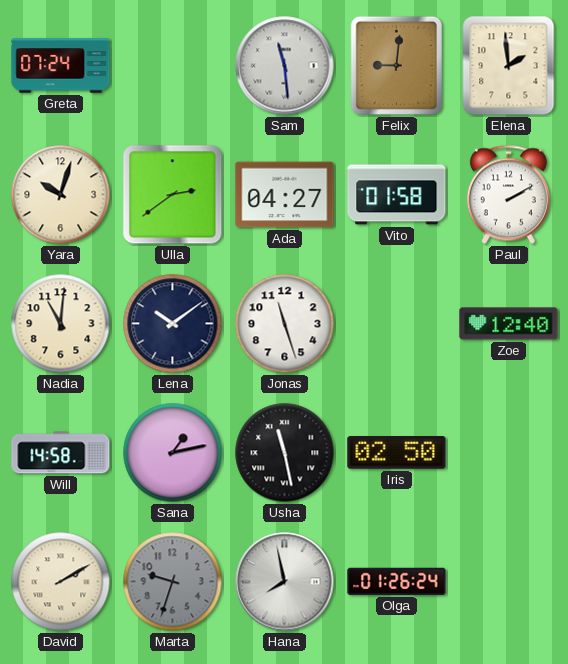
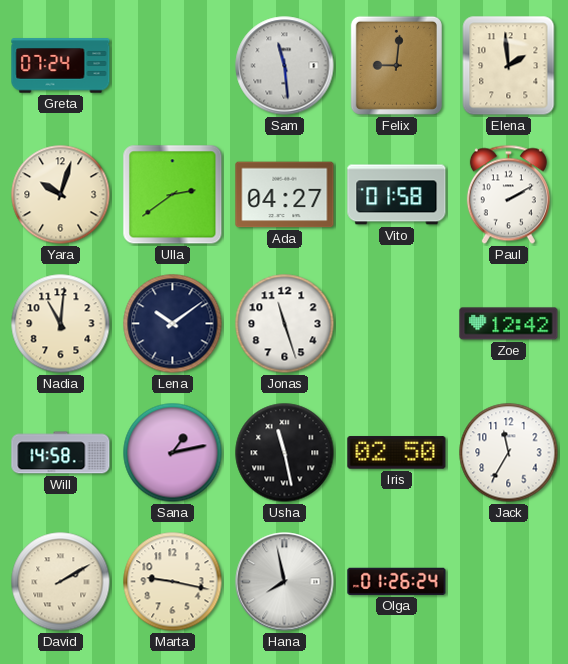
Zoe: 12:40 -> 12:42 (509, 324)
Jack: none -> 11:35 (509, 453)
Marta: 9:33 -> 9:17 (173, 582)
Marta dial: grey -> cream (173, 582)
